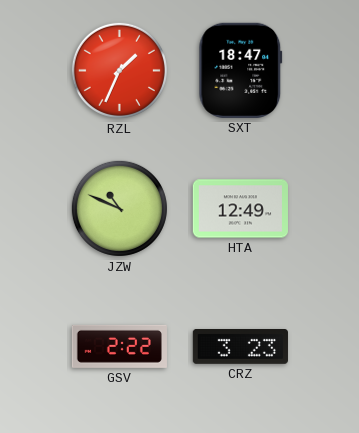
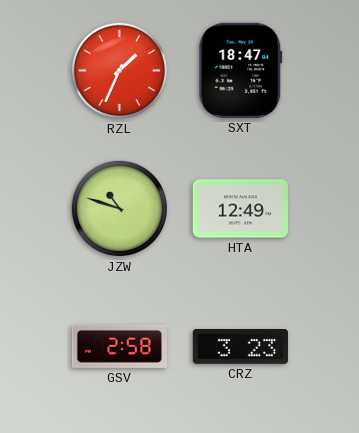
JZW: 10:49 -> 10:48 (119, 208)
GSV: 2:22 -> 2:58 (119, 346)
